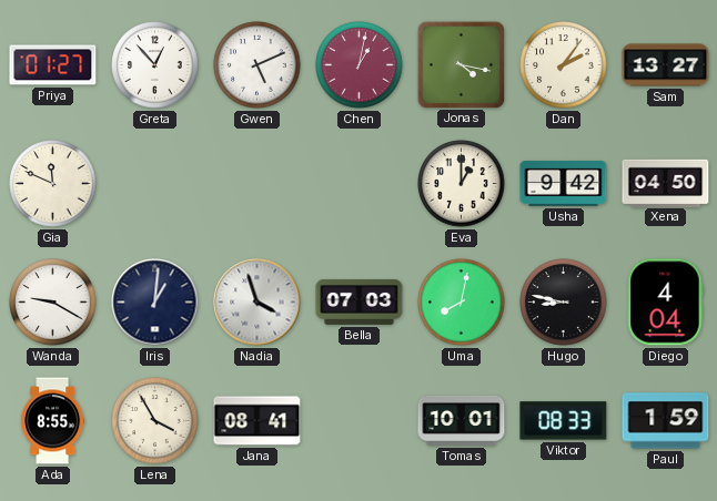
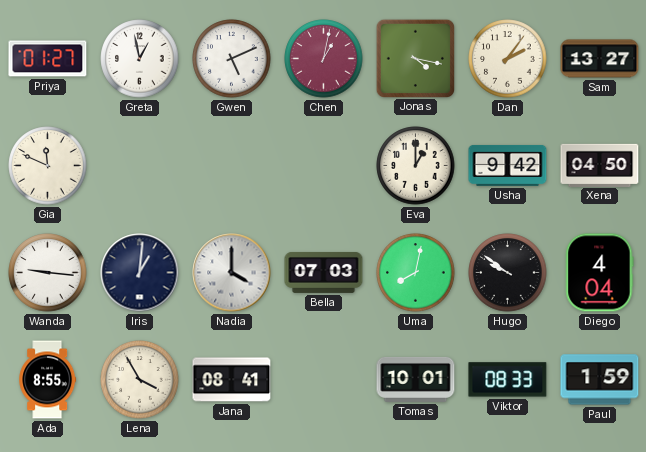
Greta: 12:53 -> 12:58 (140, 59)
Wanda: 9:20 -> 9:16 (48, 273)
Nadia: 3:57 -> 4:00 (232, 273)
Hugo: 8:47 -> 9:51 (508, 273)
